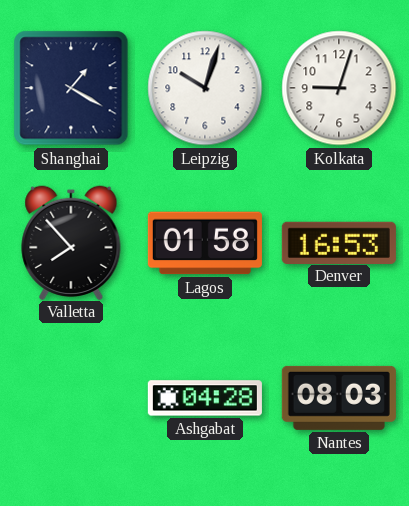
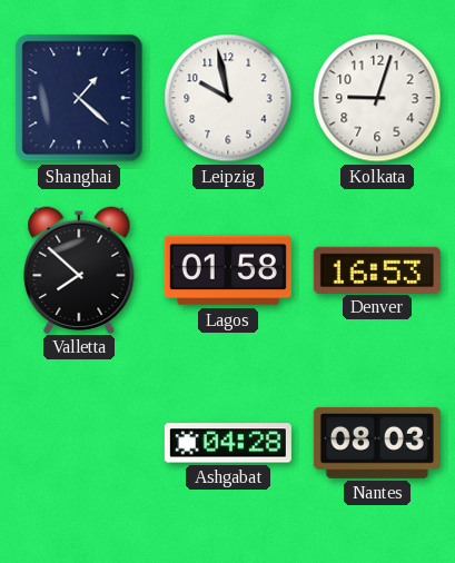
Shanghai: 1:20 -> 1:22 (79, 98)
Leipzig: 10:03 -> 9:58 (228, 98)
Valletta: 7:53 -> 7:52 (79, 269)
